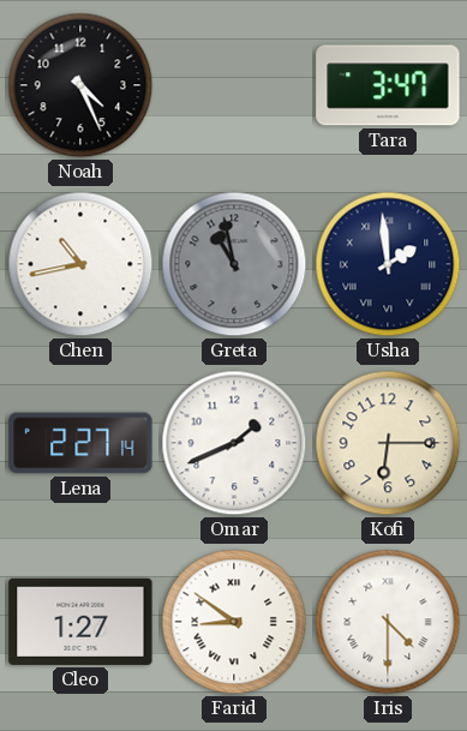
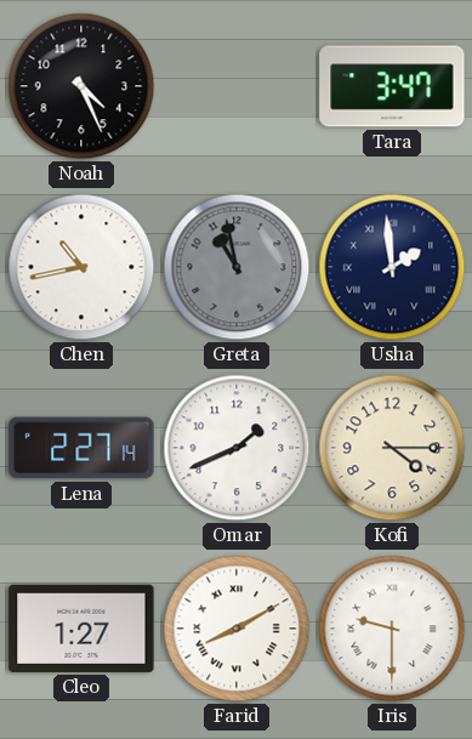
Kofi: 6:15 -> 4:15 (392, 448)
Farid: 8:51 -> 8:10 (237, 629)
Iris: 4:30 -> 9:30 (392, 629)
